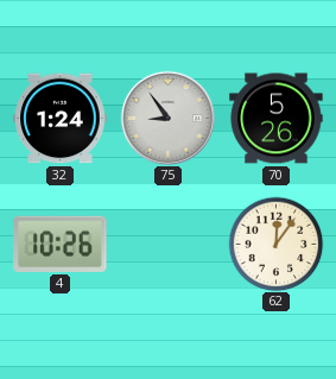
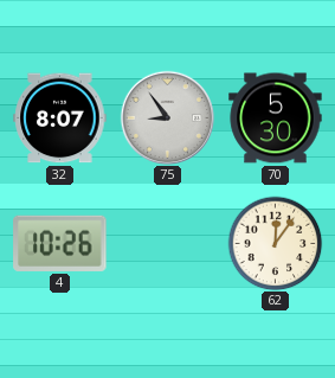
32: 1:24 -> 8:07 (60, 118)
70: 5:26 -> 5:30 (276, 118)
